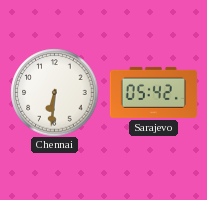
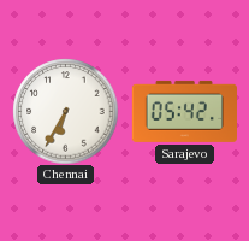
Chennai: 6:31 -> 6:35 (65, 111)
